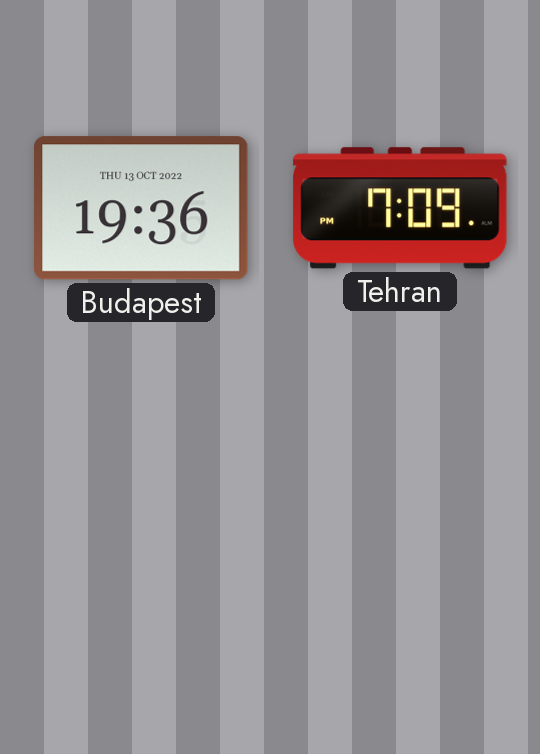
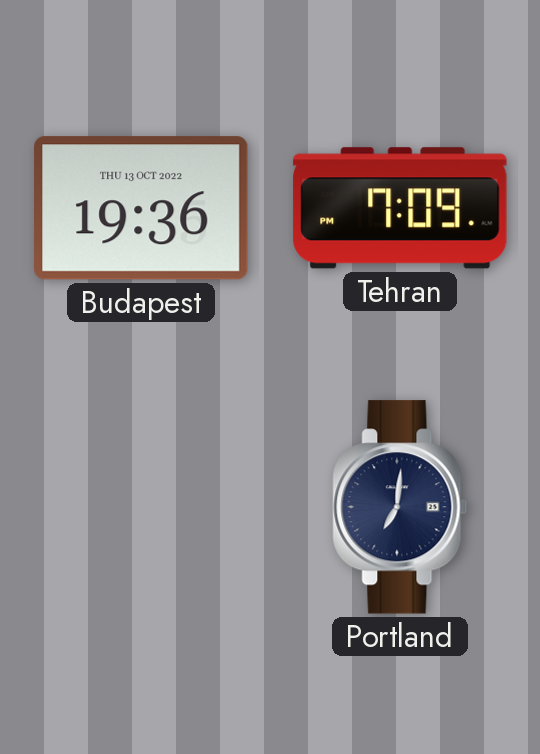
Portland: none -> 7:01 (400, 507)
